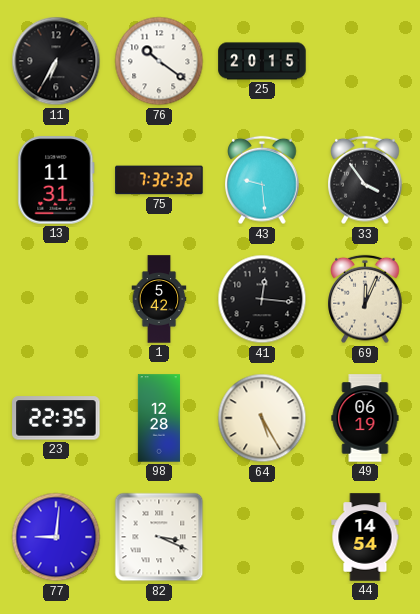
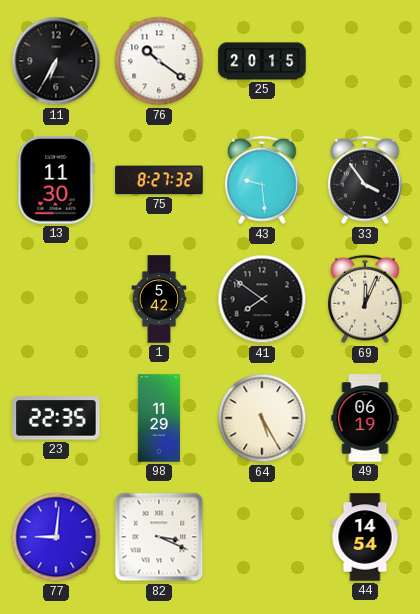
13: 11:31 -> 11:30 (56, 180)
75: 7:32 -> 8:27 (159, 180)
41: 12:16 -> 7:51 (262, 299)
98: 12:28 -> 11:29 (159, 418)
